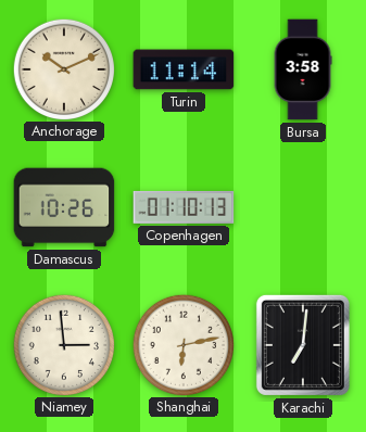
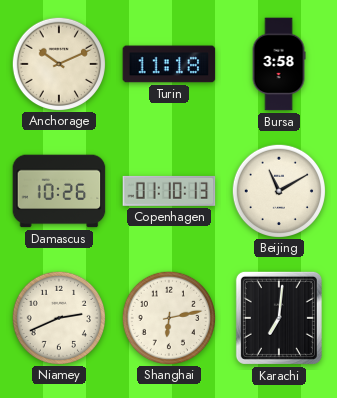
Turin: 11:14 -> 11:18 (169, 64)
Beijing: none -> 11:10 (278, 190)
Niamey: 2:59 -> 2:41 (58, 317)
